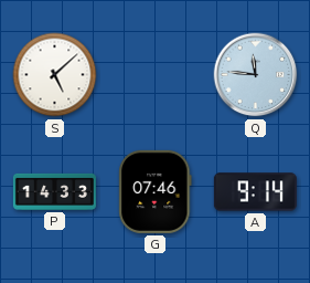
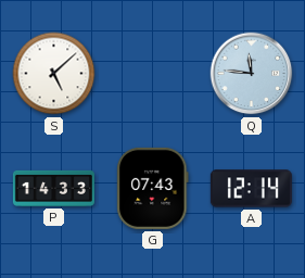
G: 07:46 -> 07:43 (153, 188)
A: 9:14 -> 12:14 (251, 189)
